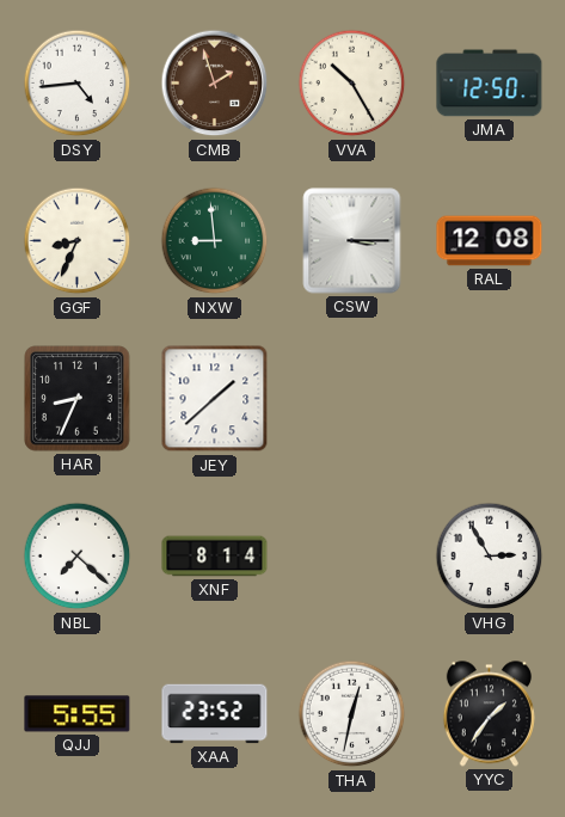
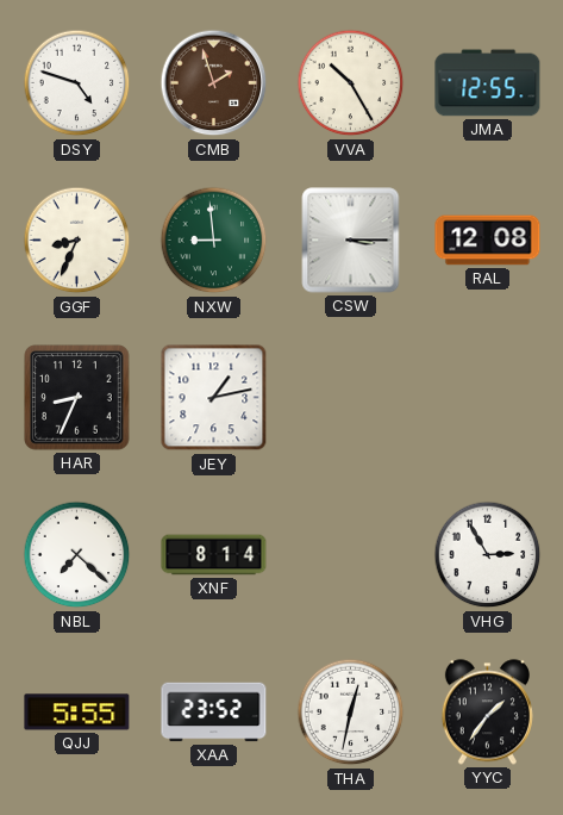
DSY: 4:44 -> 4:48 (77, 83)
JMA: 12:50 -> 12:55 (488, 83)
JEY: 1:38 -> 1:13 (214, 398)
